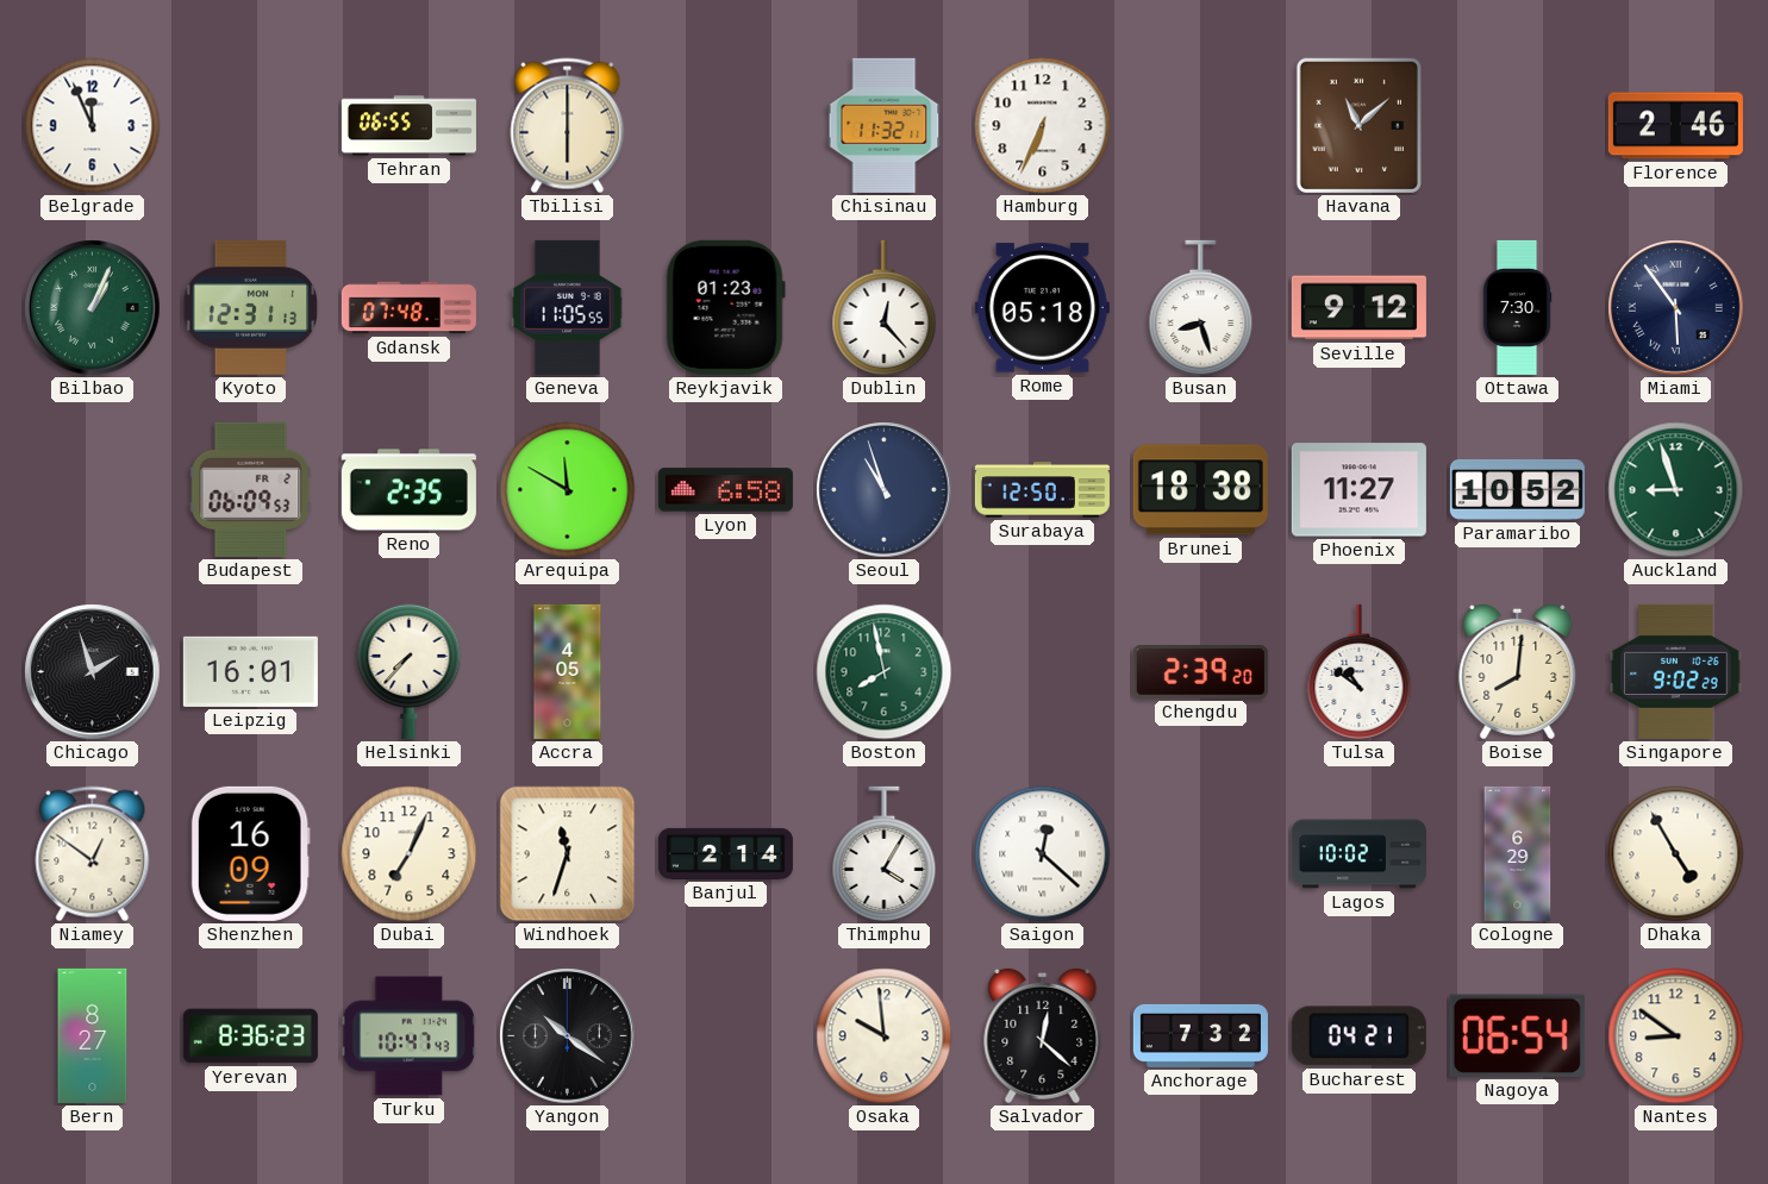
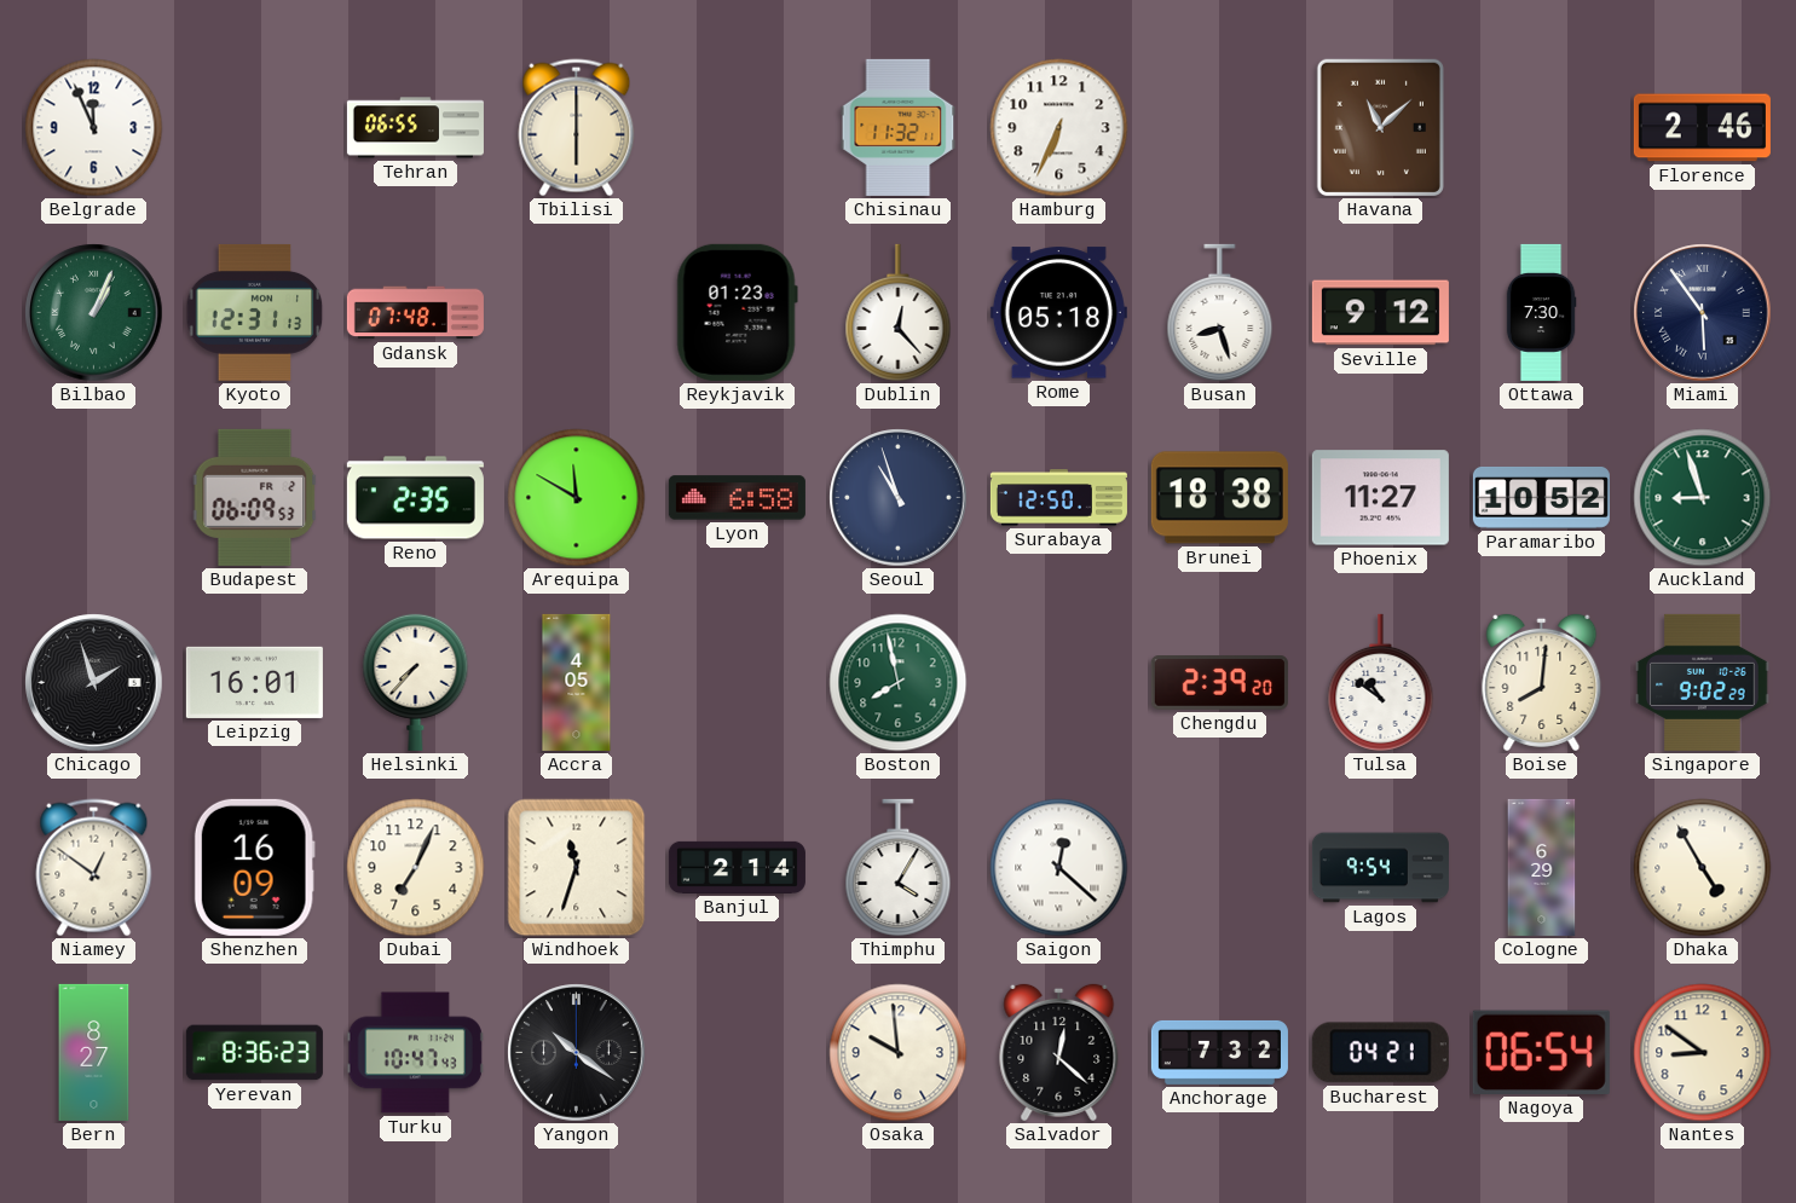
Geneva: 11:05 -> none (568, 307)
Lagos: 10:02 -> 9:54 (1380, 868)
